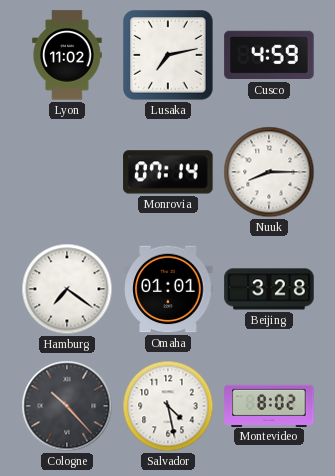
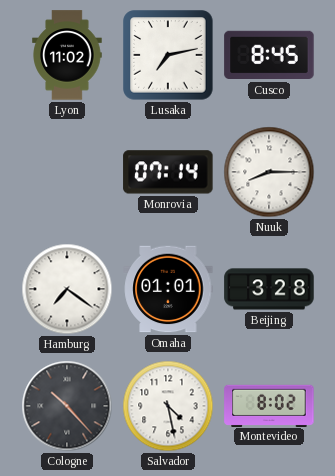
Cusco: 4:59 -> 8:45 (269, 55)
